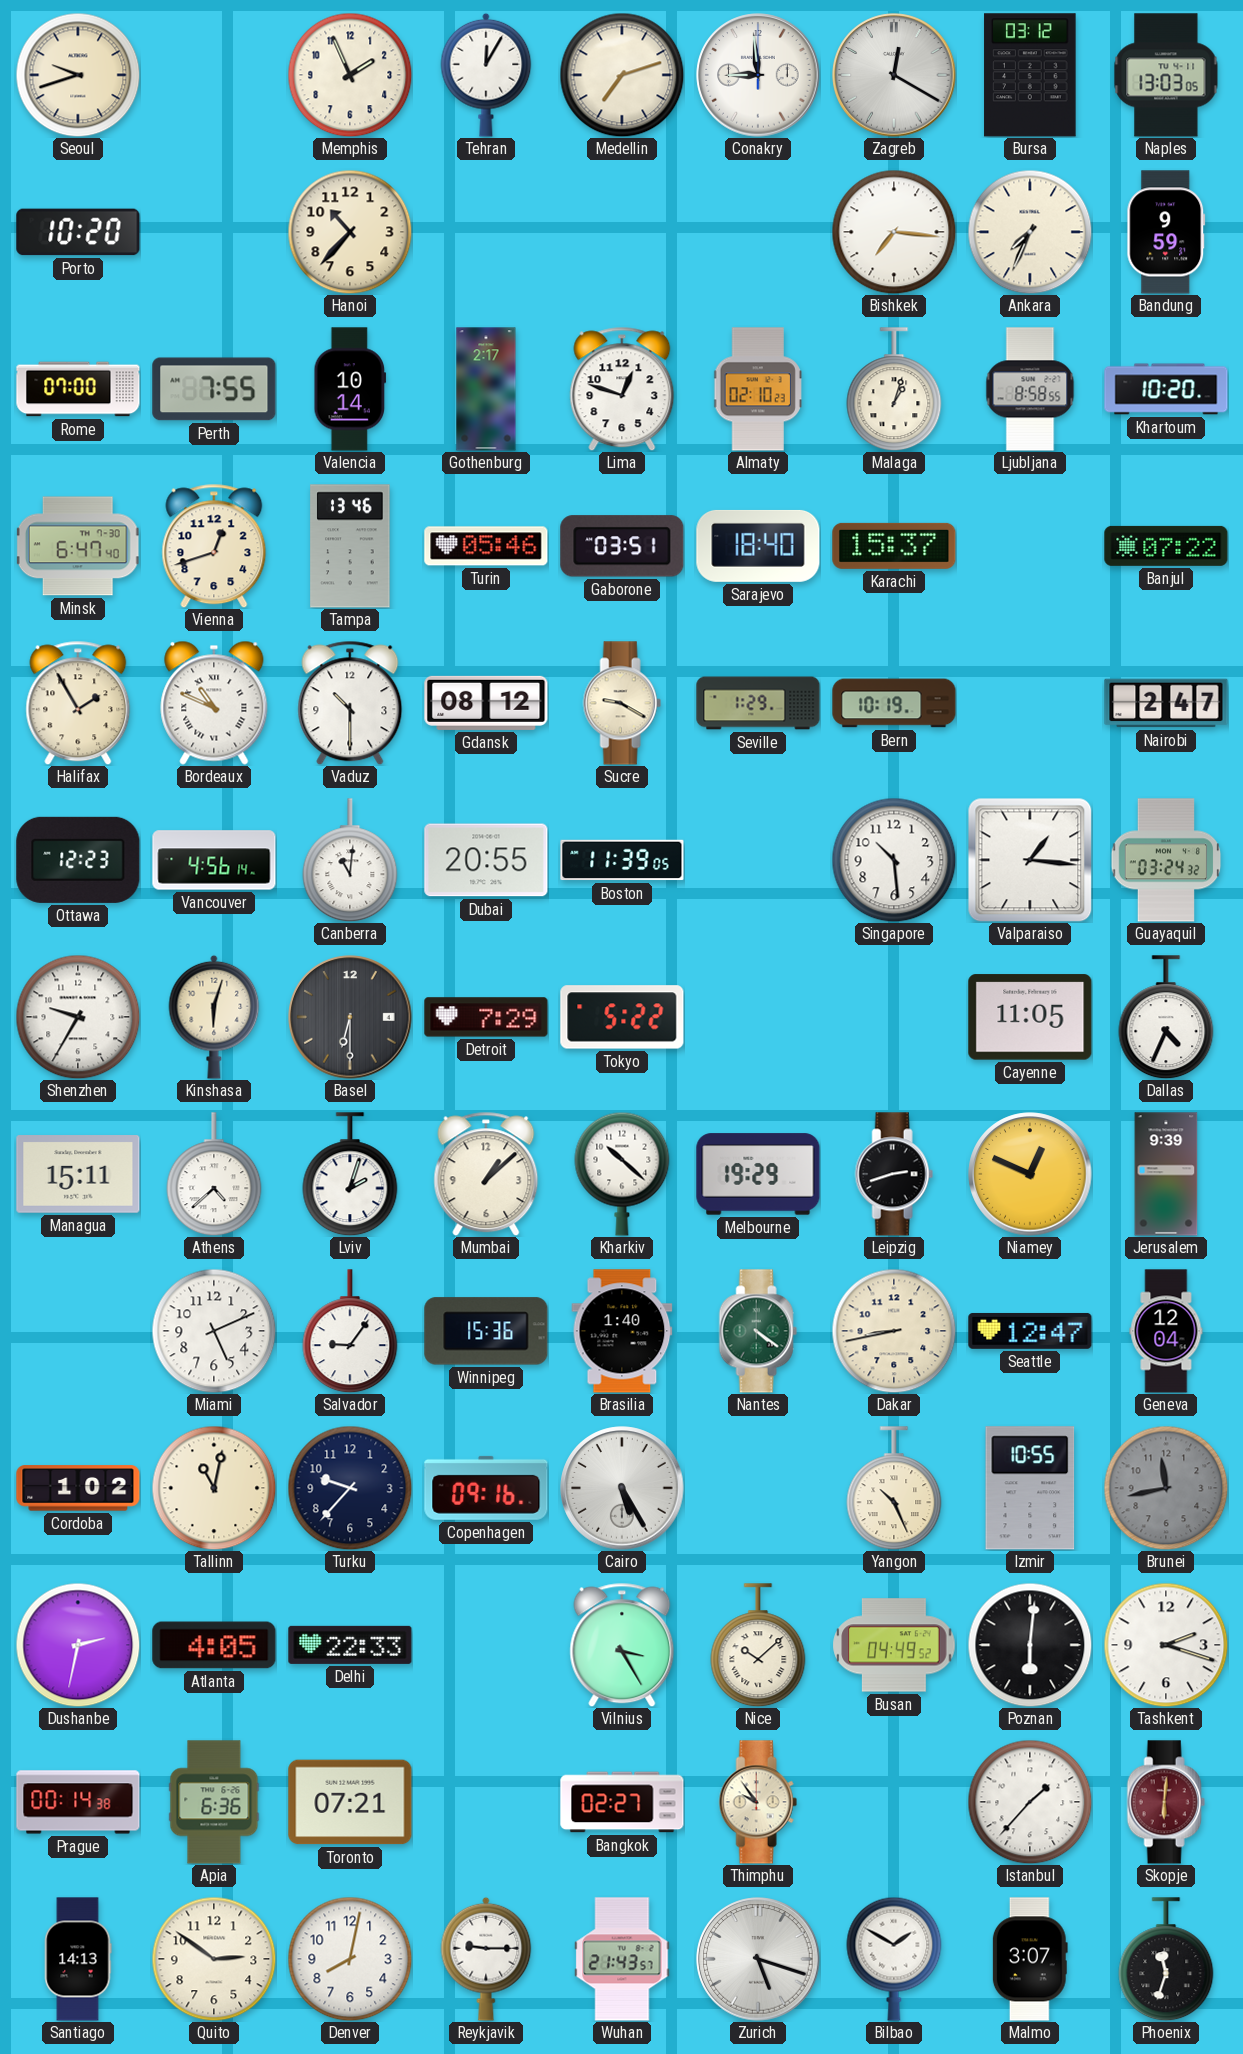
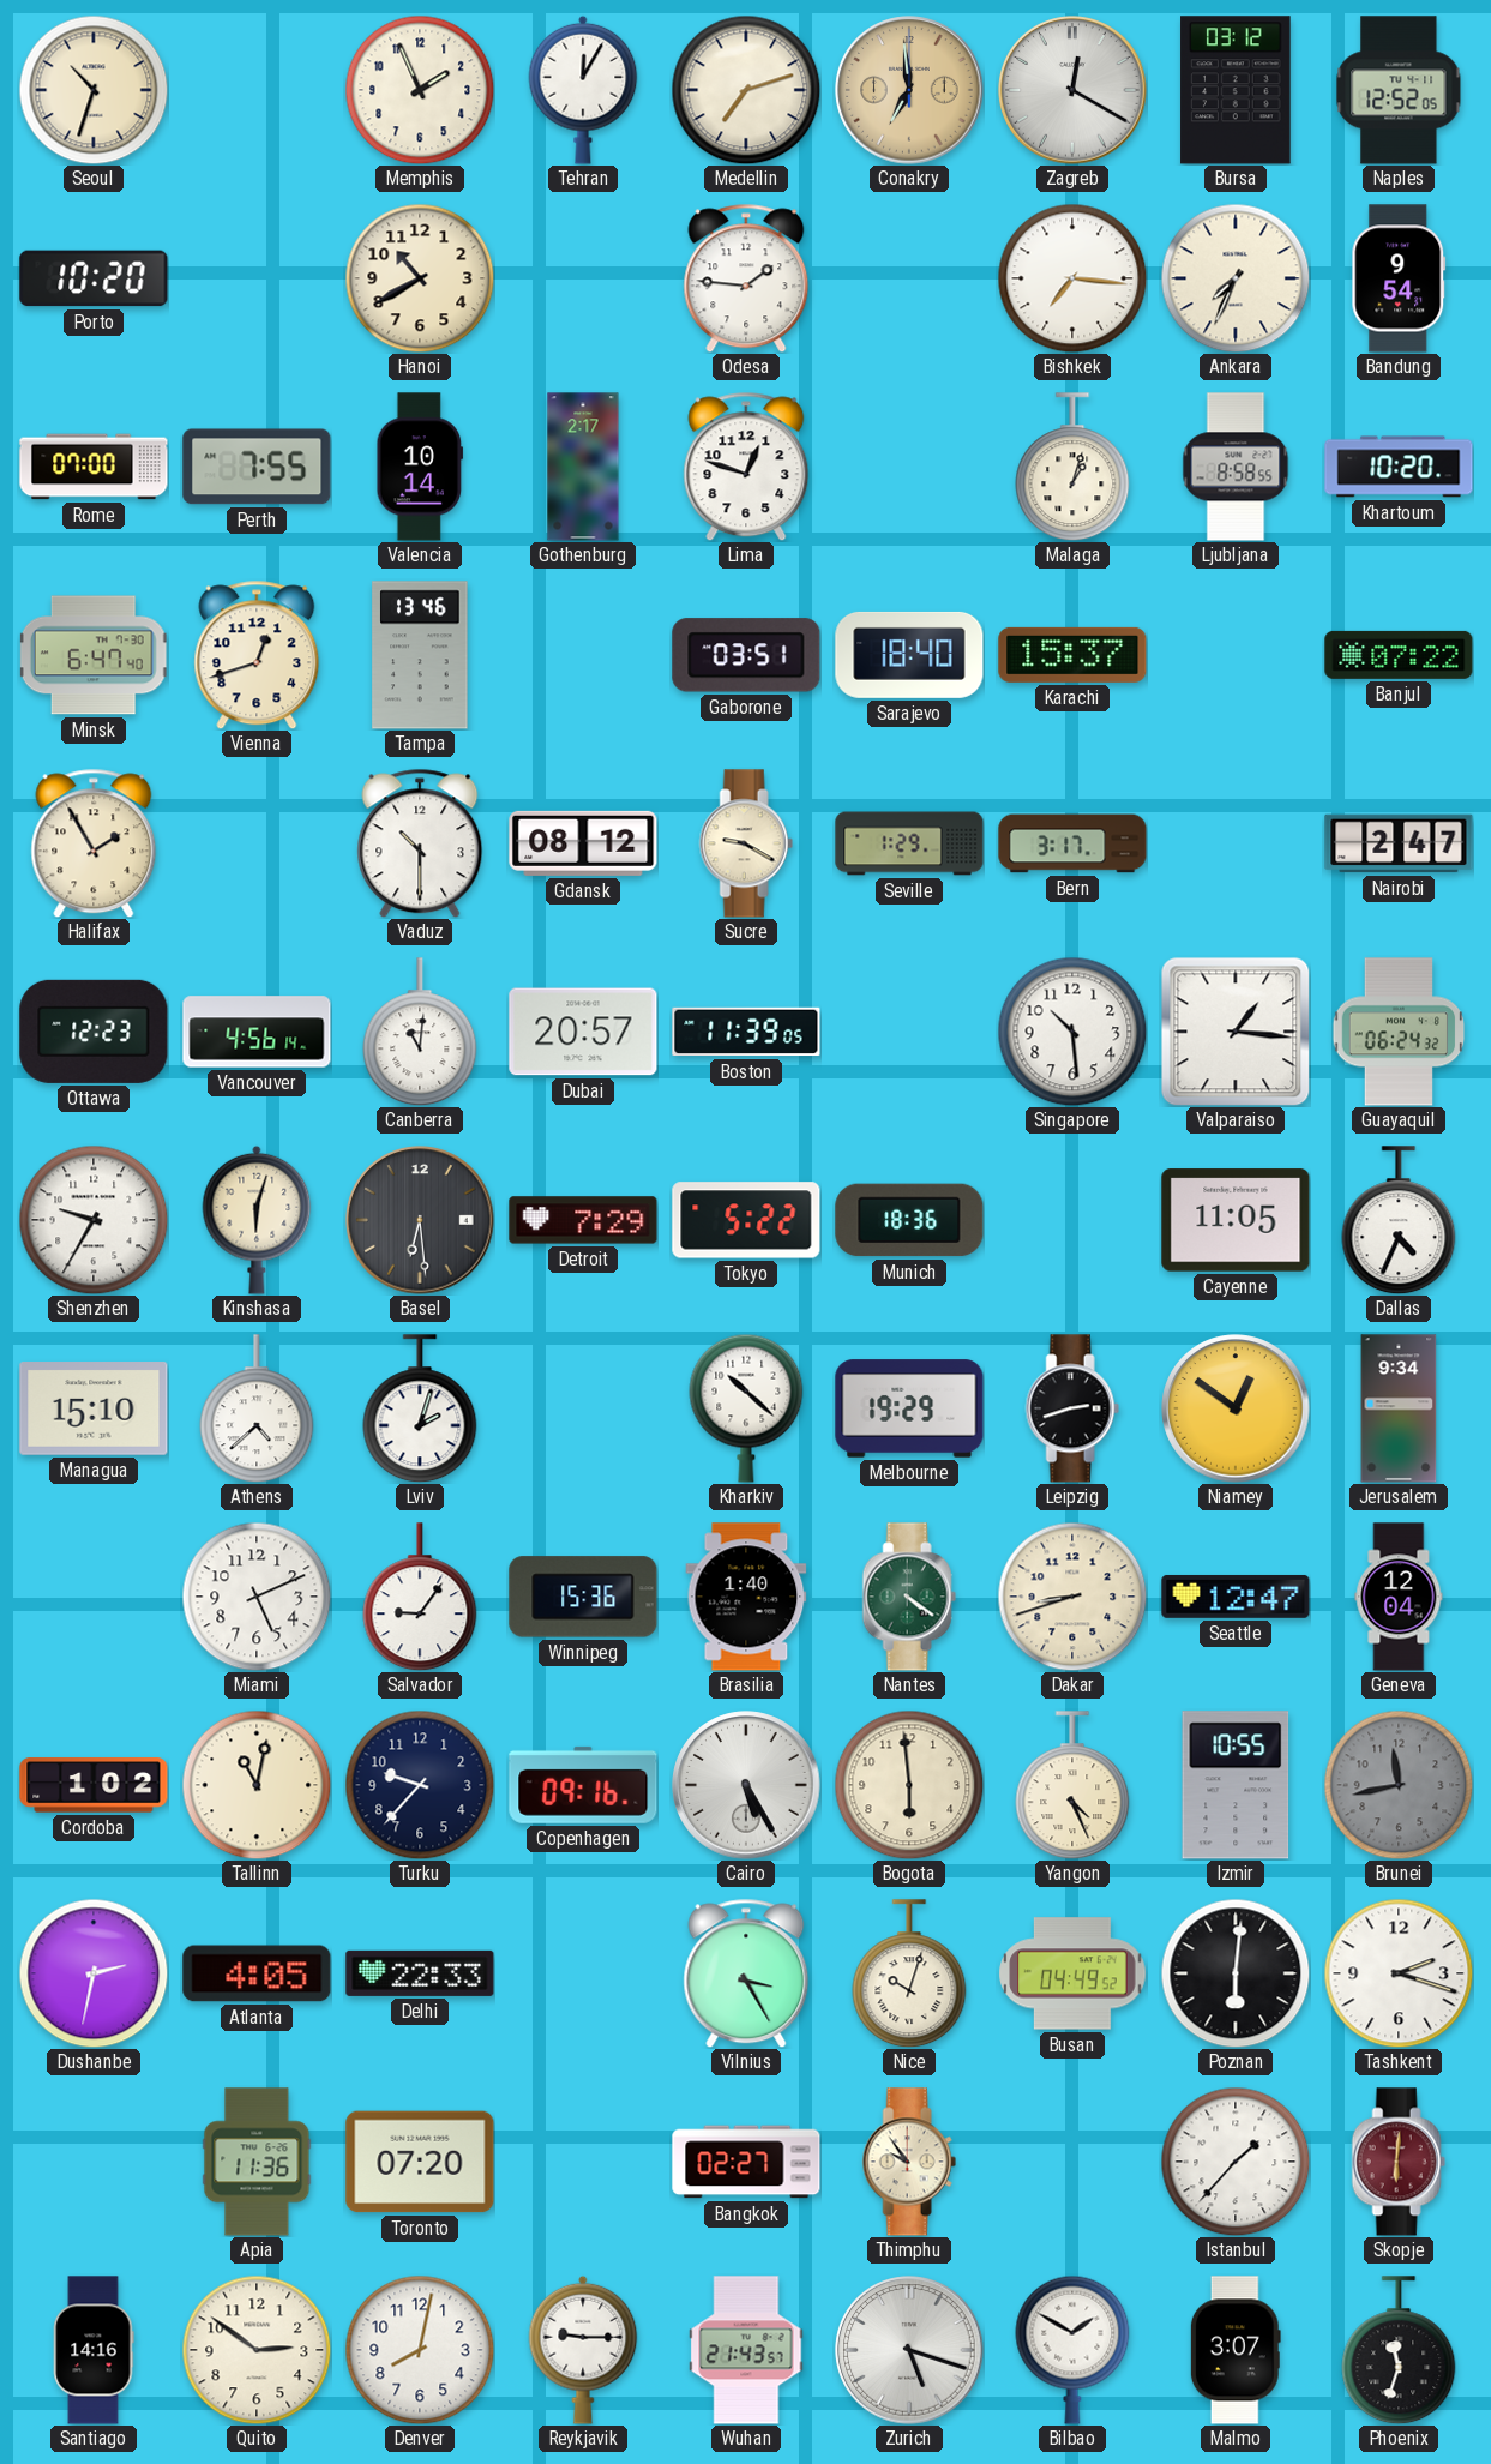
Seoul: 9:42 -> 10:33 (94, 90)
Conakry: 8:59 -> 6:59 (909, 90)
Conakry dial: white -> champagne (909, 90)
Naples: 13:03 -> 12:52 (1399, 90)
Hanoi: 10:37 -> 10:40 (420, 278)
Odesa: none -> 1:46 (746, 278)
Bandung: 9:59 -> 9:54 (1399, 278)
Almaty: 02:10 -> none (758, 389)
Turin: 05:46 -> none (486, 546)
Bordeaux: 10:49 -> none (214, 703)
Bern: 10:19 -> 3:17 (1072, 843)
Dubai: 20:55 -> 20:57 (583, 1032)
Guayaquil: 03:24 -> 06:24 (1399, 1032)
Basel: 6:30 -> 6:29 (420, 1220)
Munich: none -> 18:36 (909, 1220)
Managua: 15:11 -> 15:10 (94, 1408)
Mumbai: 1:08 -> none (486, 1174)
Niamey: 12:49 -> 12:51 (1236, 1408)
Jerusalem: 9:39 -> 9:34 (1399, 1408)
Dakar: 8:43 -> 8:42 (1072, 1597)
Bogota: none -> 5:59 (909, 1785)
Yangon: 10:26 -> 4:26 (1072, 1785)
Nice: 10:08 -> 10:03 (909, 1973)
Prague: 00:14 -> none (78, 1802)
Apia: 6:36 -> 11:36 (257, 2162)
Toronto: 07:21 -> 07:20 (420, 2162)
Santiago: 14:13 -> 14:16 (94, 2350)
